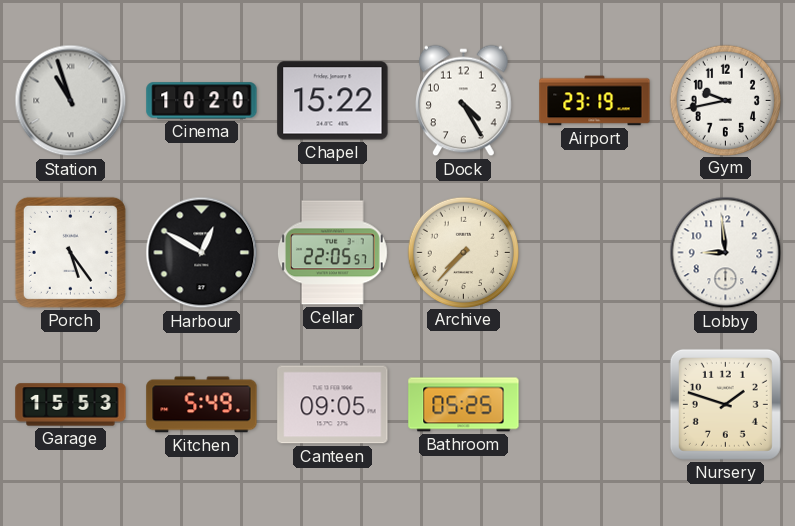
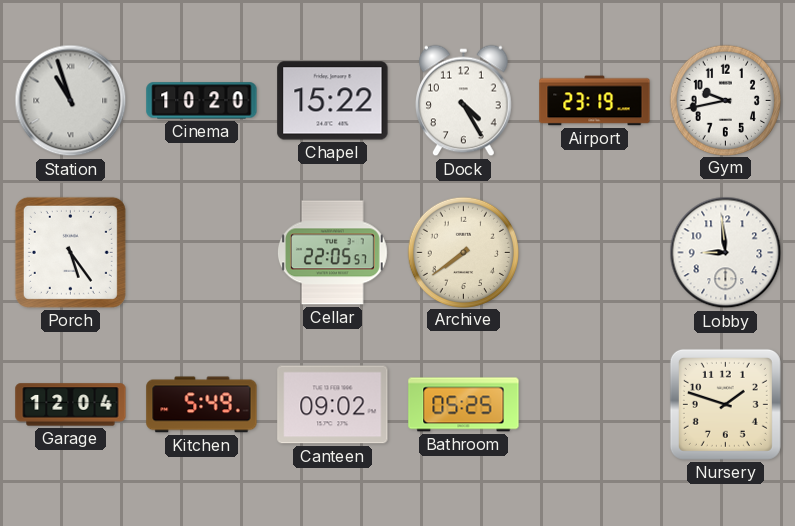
Harbour: 12:50 -> none (202, 253)
Archive: 7:37 -> 7:39 (463, 252)
Garage: 15:53 -> 12:04 (71, 405)
Canteen: 09:05 -> 09:02 (333, 405)
